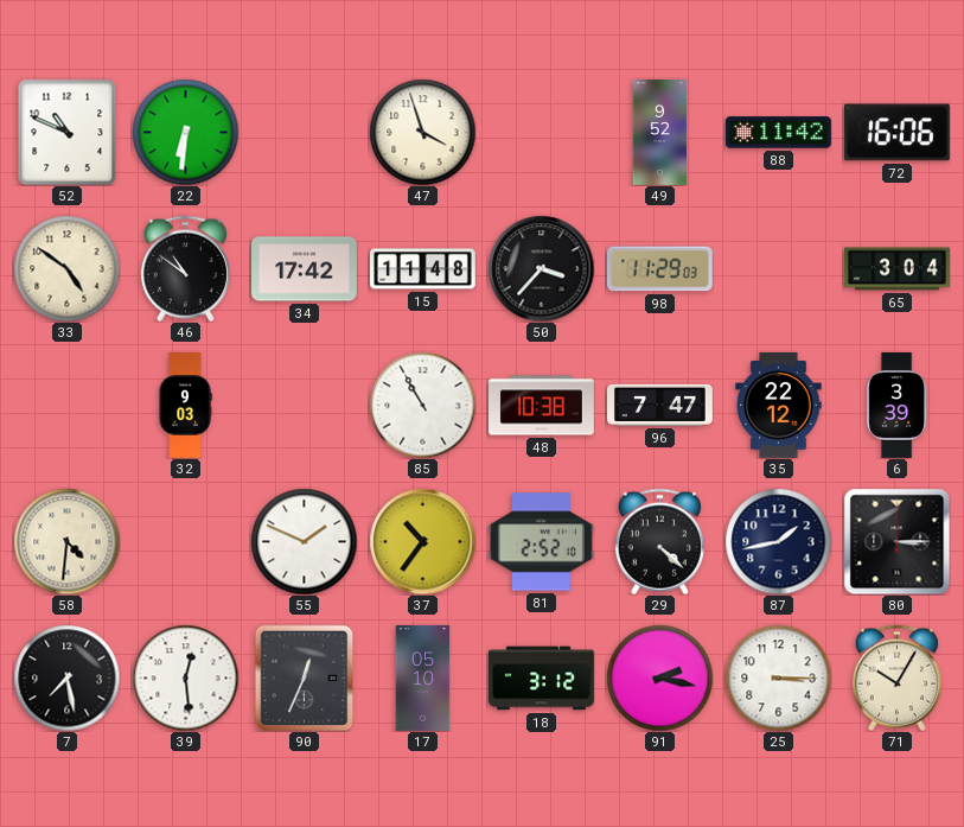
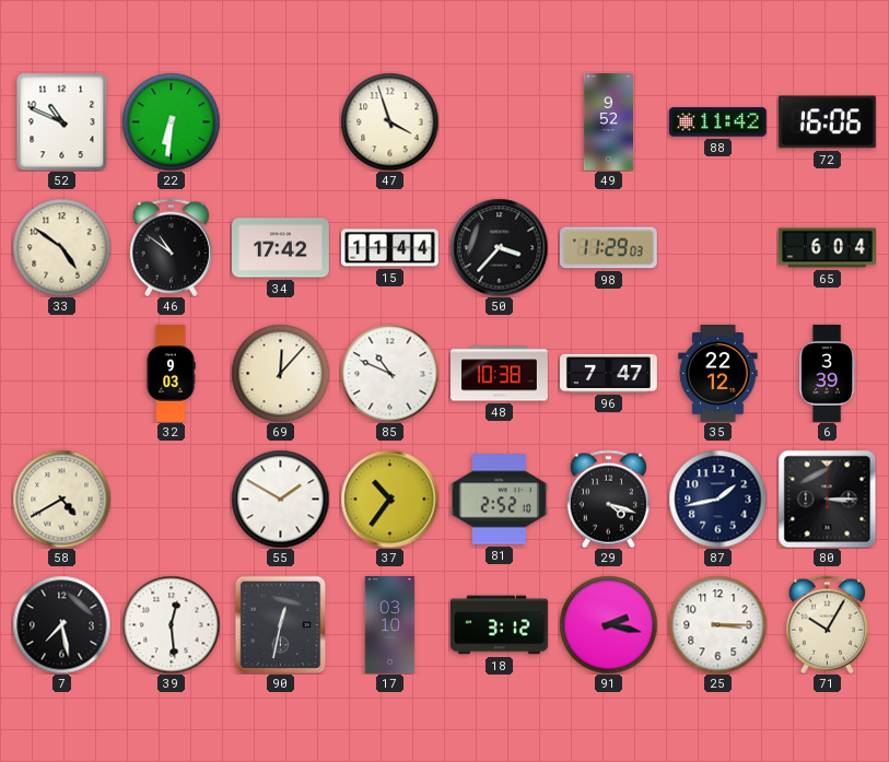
15: 11:48 -> 11:44 (390, 248)
65: 3:04 -> 6:04 (828, 248)
69: none -> 12:07 (280, 373)
85: 10:55 -> 10:49 (389, 373)
58: 4:31 -> 4:40 (61, 499)
55: 1:49 -> 1:50 (280, 499)
29: 4:22 -> 4:18 (608, 499)
90: 12:34 -> 12:32 (281, 624)
17: 05:10 -> 03:10 (390, 625)
